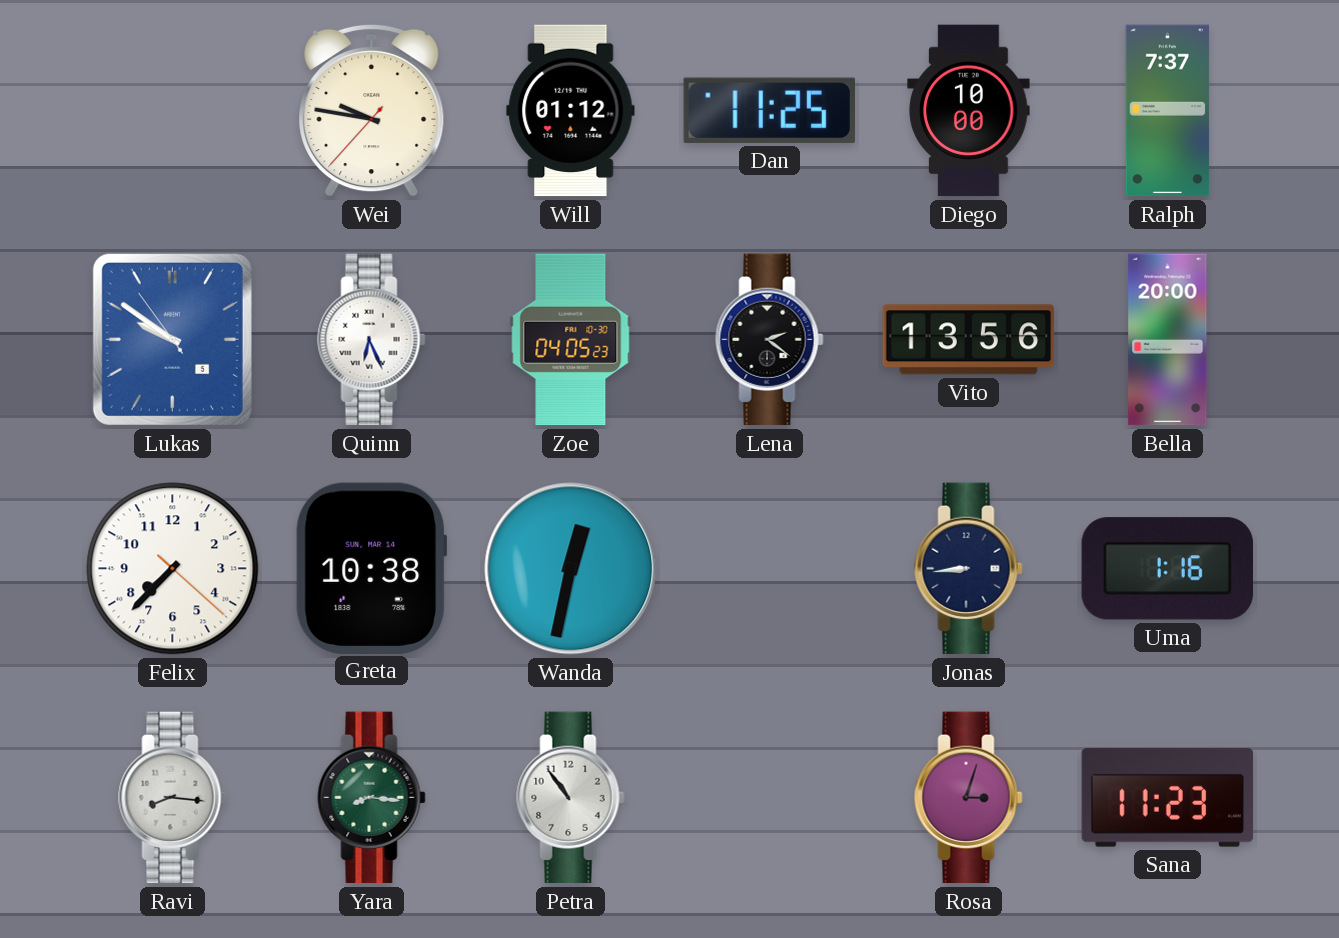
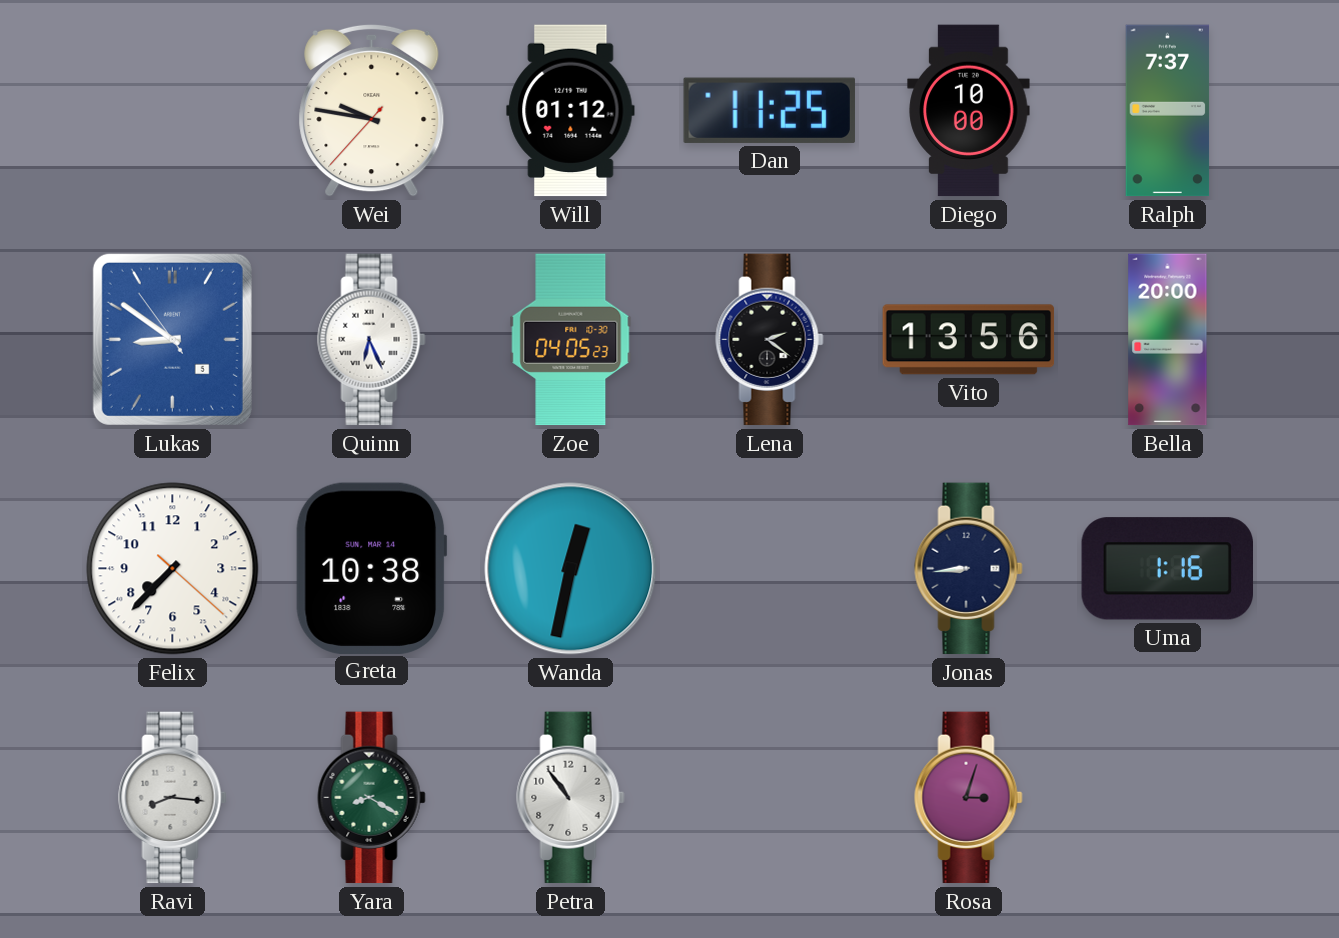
Lukas: 9:50 -> 8:50 (172, 339)
Yara: 8:16 -> 8:20 (372, 798)
Sana: 11:23 -> none (1168, 798)
